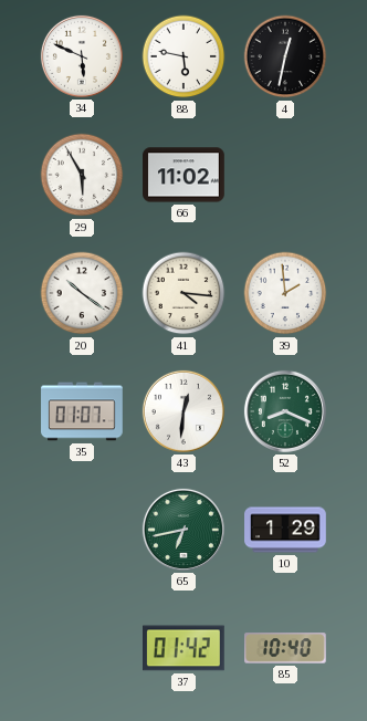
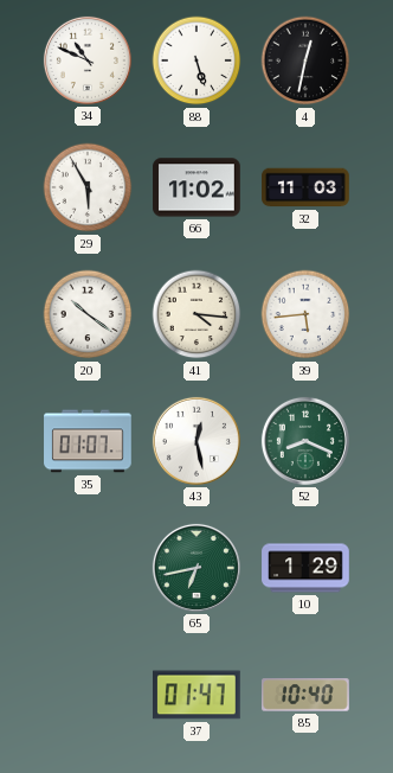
34: 5:49 -> 10:49 (88, 60)
88: 5:47 -> 5:27 (196, 60)
32: none -> 11:03 (305, 187)
39: 1:59 -> 5:44 (305, 314)
43: 12:31 -> 12:28 (196, 441)
37: 01:42 -> 01:47 (198, 695)
